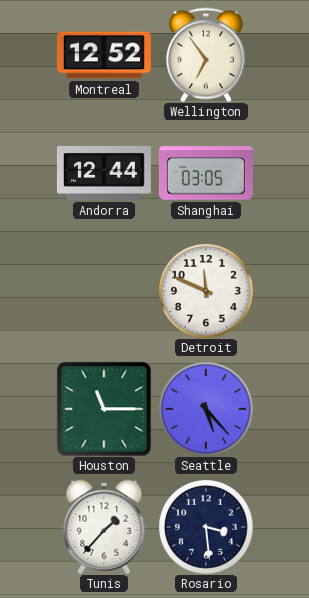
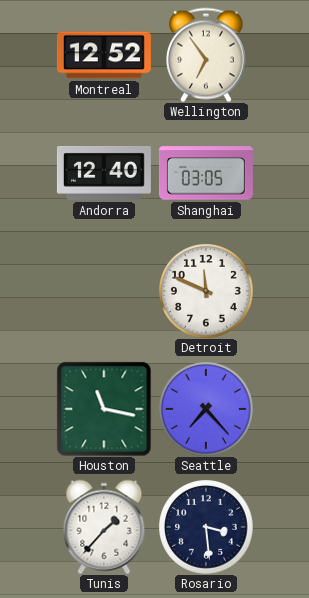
Andorra: 12:44 -> 12:40 (104, 173)
Houston: 11:15 -> 11:17 (104, 409)
Seattle: 5:23 -> 7:23 (206, 409)
